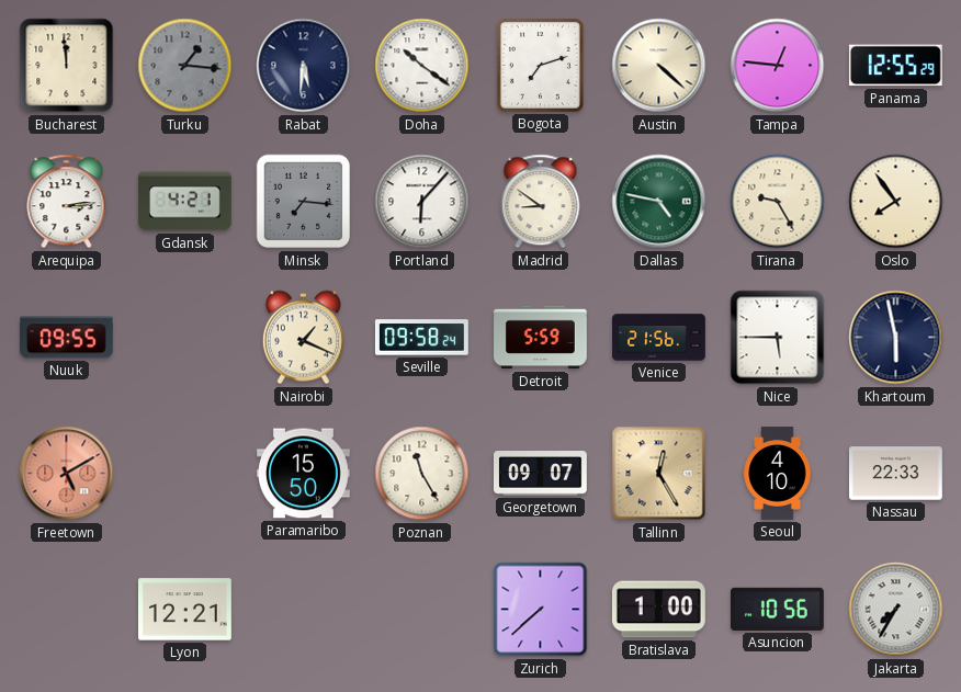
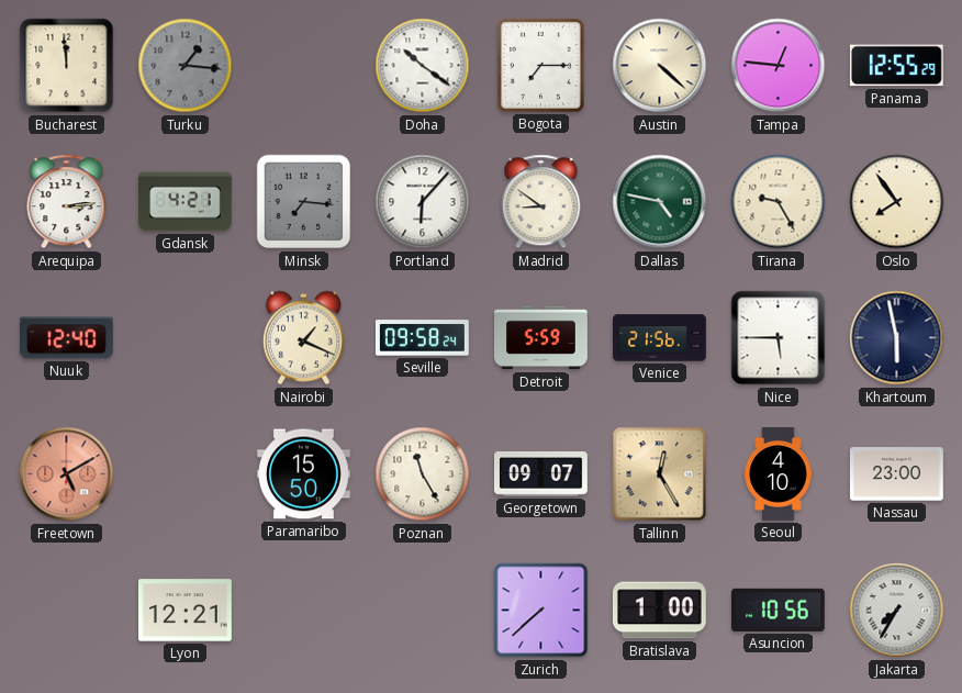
Rabat: 5:31 -> none (304, 66)
Bogota: 7:12 -> 7:15 (540, 65)
Nuuk: 09:55 -> 12:40 (67, 338)
Nassau: 22:33 -> 23:00 (897, 474)
